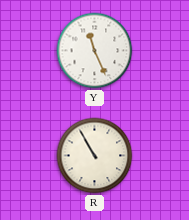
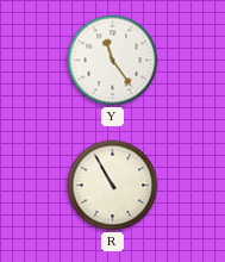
Y: 11:26 -> 11:24 (113, 61)
